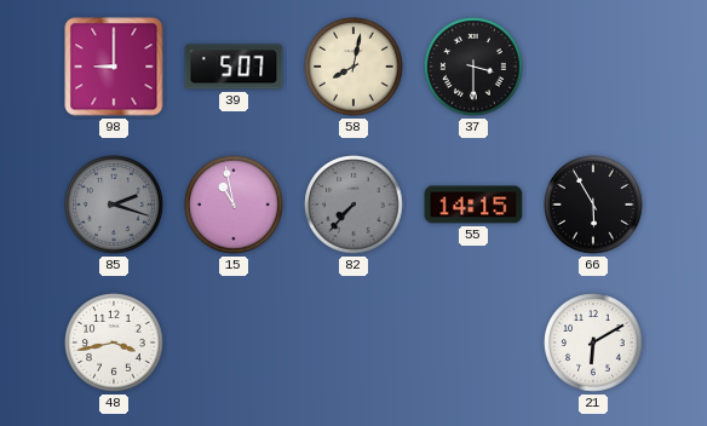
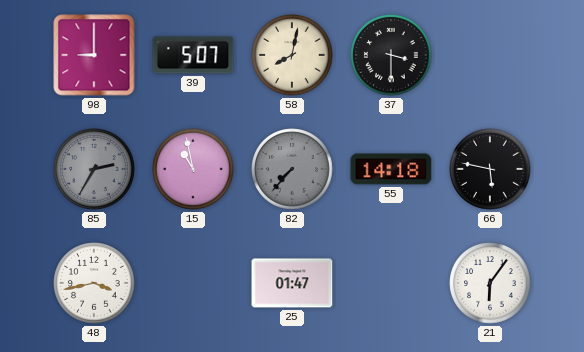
85: 2:18 -> 2:35 (94, 169)
55: 14:15 -> 14:18 (391, 169)
66: 5:55 -> 5:47 (490, 169)
25: none -> 01:47 (292, 283)
21: 6:10 -> 6:06 (490, 283)
